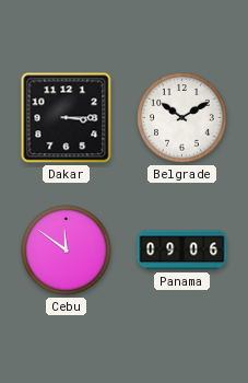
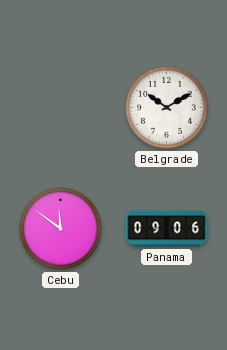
Dakar: 3:15 -> none (67, 118)
